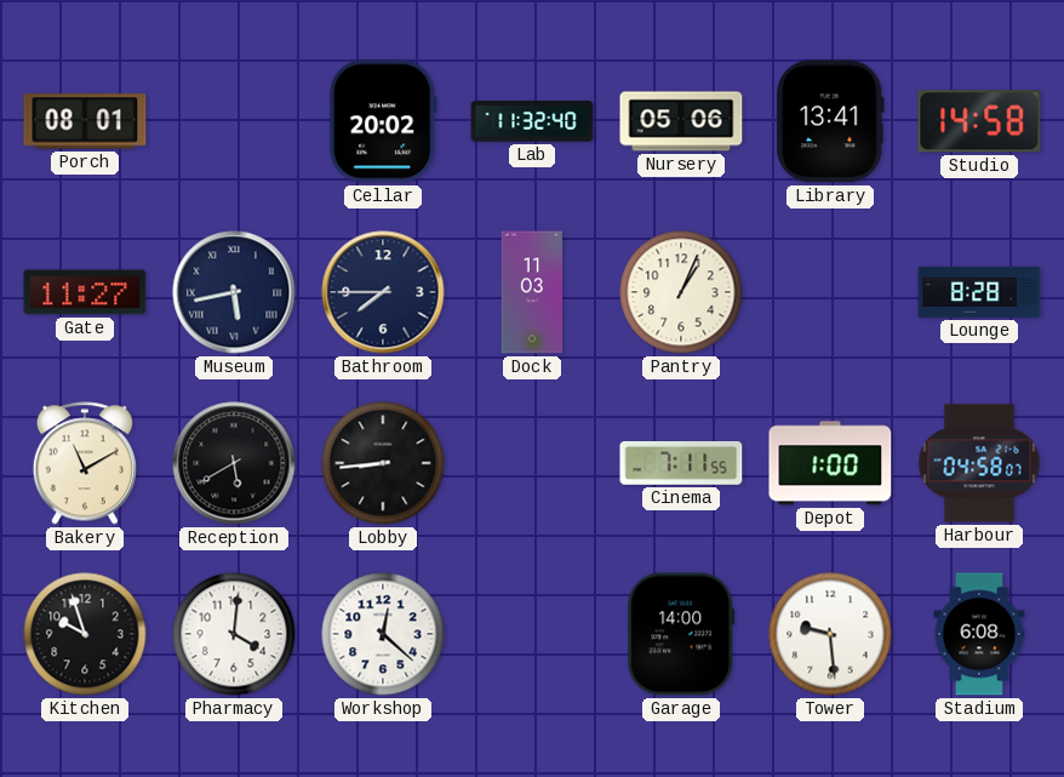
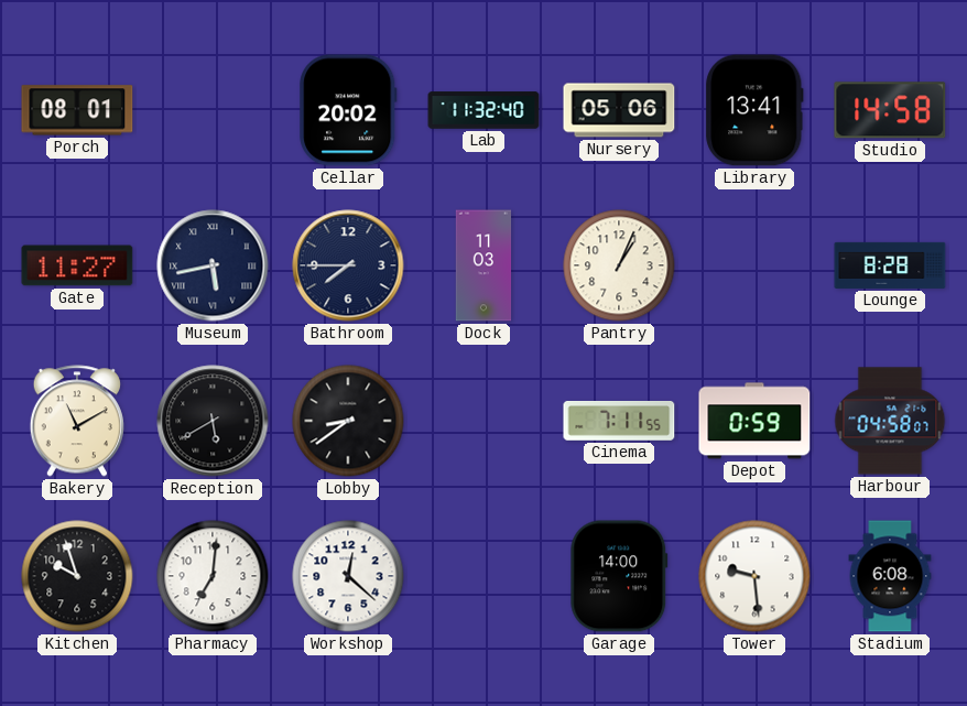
Lobby: 8:44 -> 8:39 (348, 421)
Depot: 1:00 -> 0:59 (754, 421)
Pharmacy: 4:01 -> 7:01 (213, 576)
